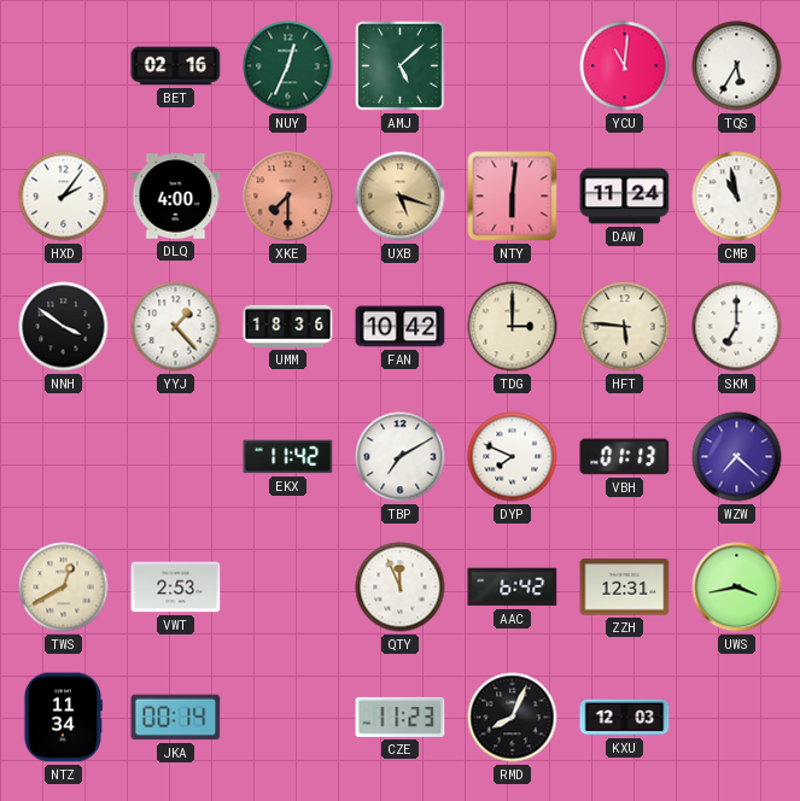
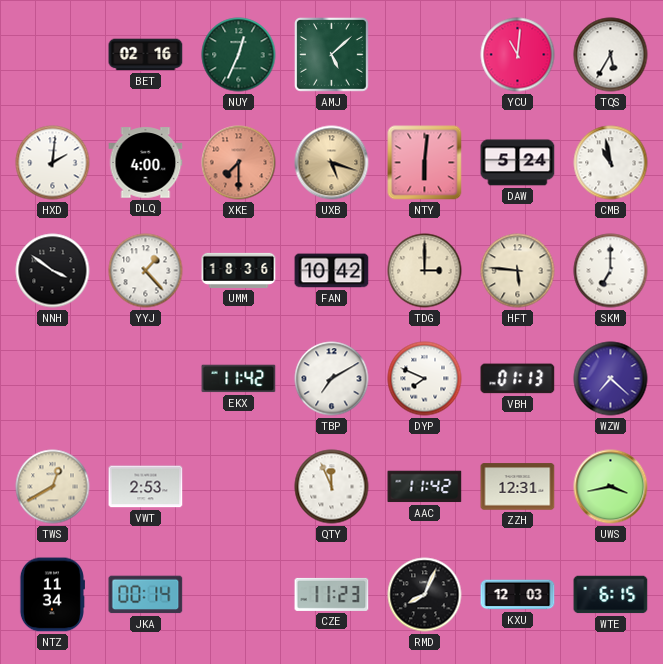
HXD: 2:06 -> 2:01 (53, 163)
DAW: 11:24 -> 5:24 (518, 163)
AAC: 6:42 -> 11:42 (425, 487)
WTE: none -> 6:15 (611, 595)
